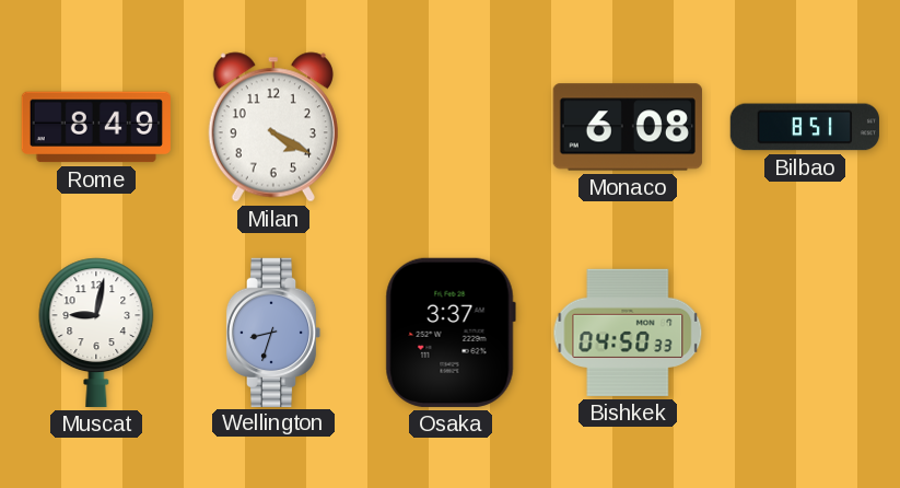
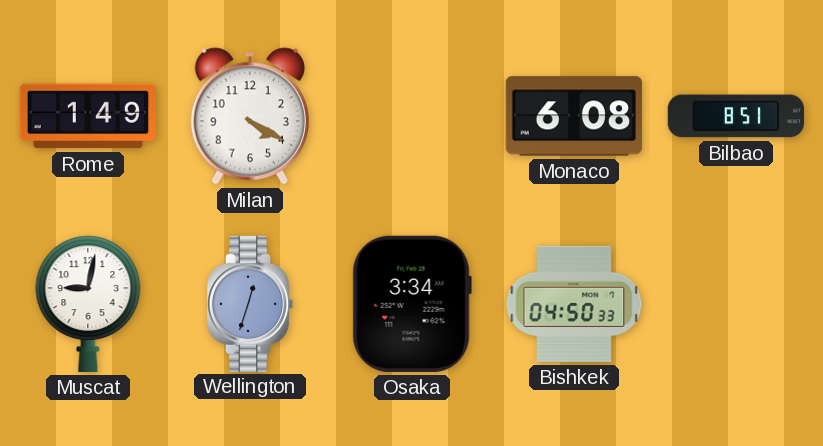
Rome: 8:49 -> 1:49 (88, 116)
Wellington: 8:33 -> 12:33 (250, 303)
Osaka: 3:37 -> 3:34 (412, 304)
